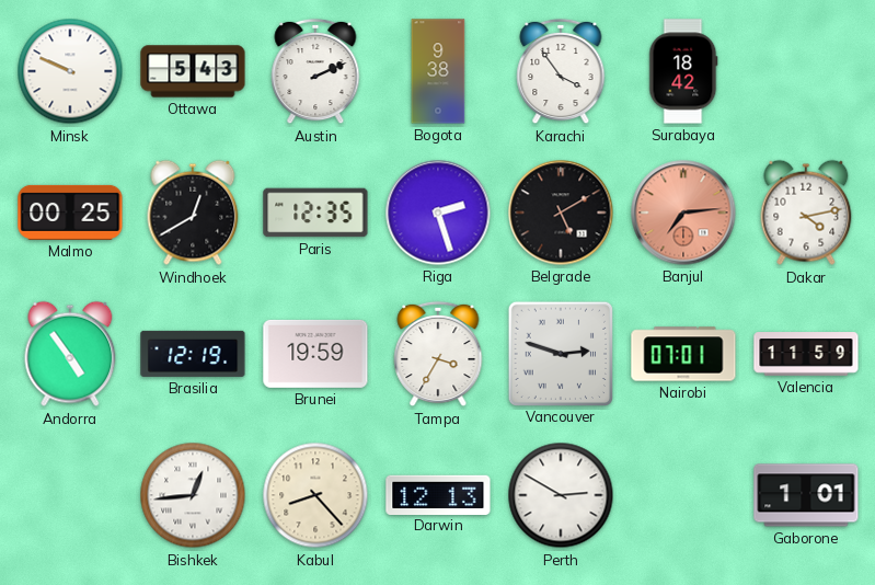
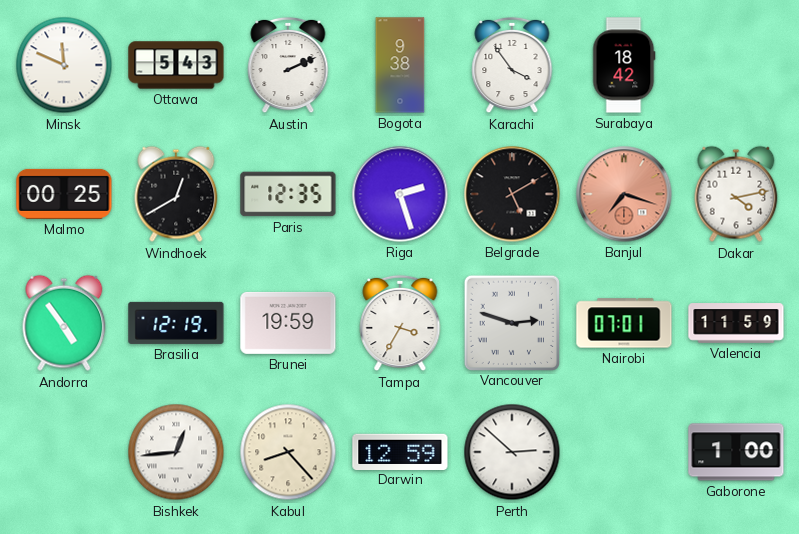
Minsk: 9:49 -> 11:49 (64, 65)
Banjul: 7:14 -> 7:18 (624, 194)
Darwin: 12:13 -> 12:59 (400, 451)
Perth: 2:50 -> 2:52 (512, 452)
Gaborone: 1:01 -> 1:00 (736, 452)
